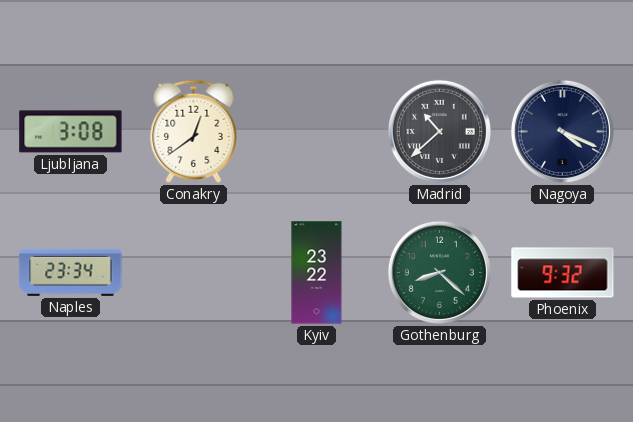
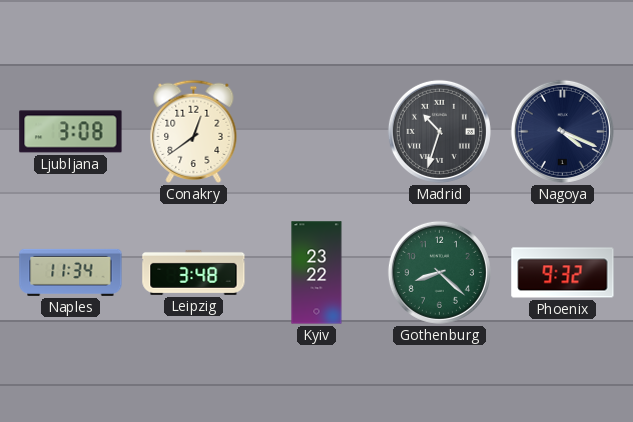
Madrid: 10:38 -> 10:33 (439, 131)
Naples: 23:34 -> 11:34 (71, 272)
Leipzig: none -> 3:48 (194, 272)
